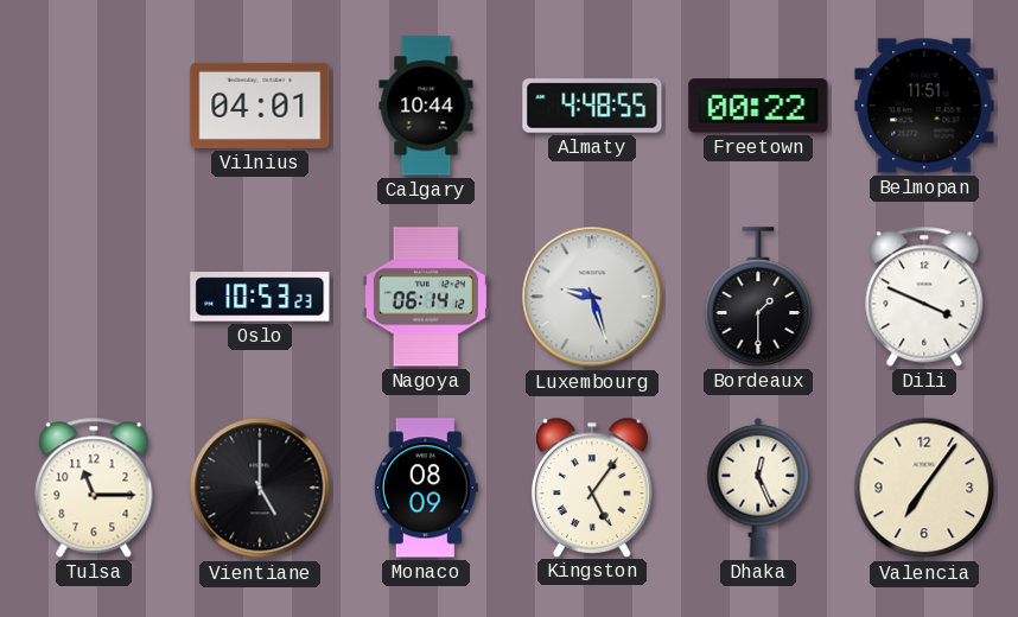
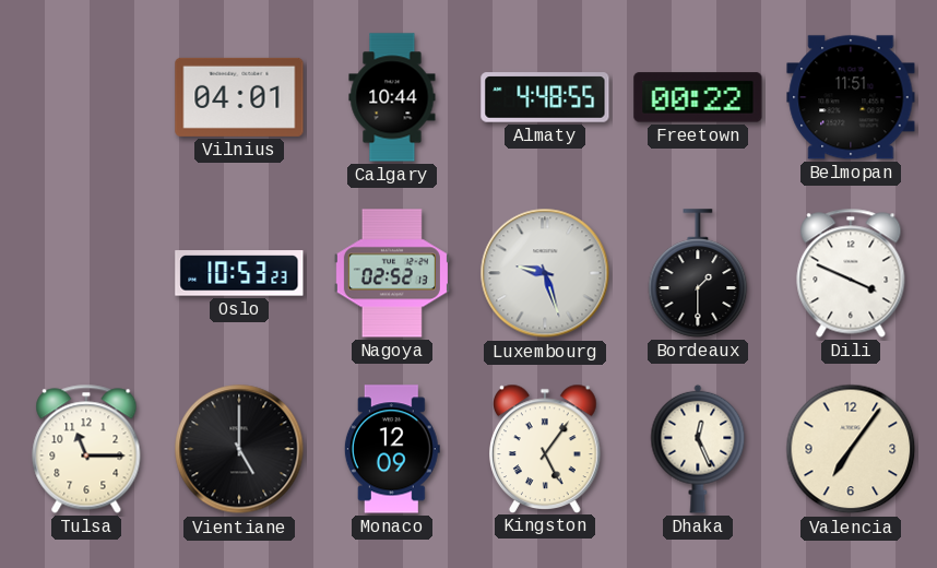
Nagoya: 06:14 -> 02:52 (392, 273)
Monaco: 08:09 -> 12:09 (392, 449)
